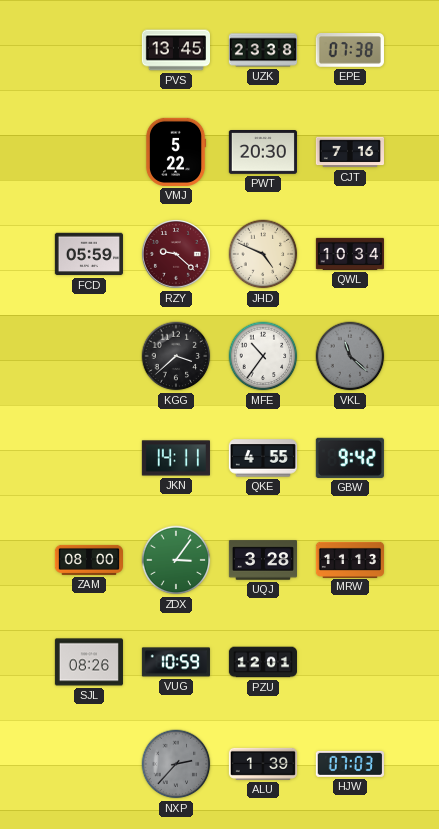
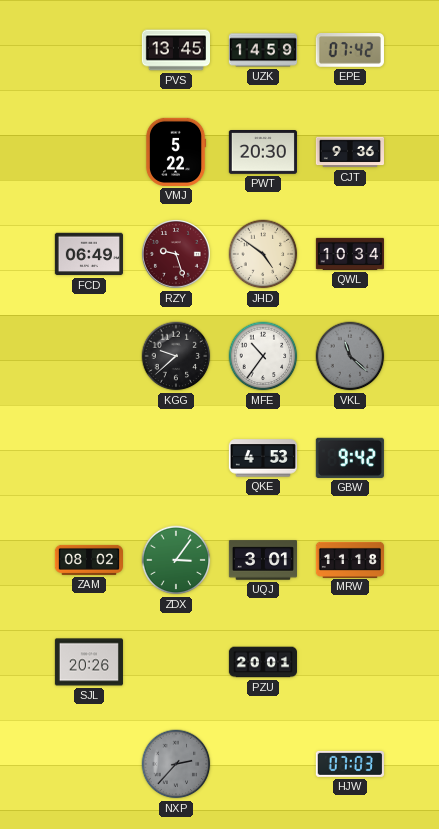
UZK: 23:38 -> 14:59 (263, 50)
EPE: 07:38 -> 07:42 (350, 50)
CJT: 7:16 -> 9:36 (349, 152)
FCD: 05:59 -> 06:49 (89, 254)
RZY: 9:22 -> 9:27 (176, 254)
JHD: 4:49 -> 4:51 (263, 254)
KGG: 3:38 -> 9:38 (176, 356)
JKN: 14:11 -> none (176, 458)
QKE: 4:55 -> 4:53 (262, 458)
ZAM: 08:00 -> 08:02 (88, 560)
UQJ: 3:28 -> 3:01 (262, 560)
MRW: 11:13 -> 11:18 (349, 559)
SJL: 08:26 -> 20:26 (89, 662)
VUG: 10:59 -> none (176, 662)
PZU: 12:01 -> 20:01 (262, 662)
ALU: 1:39 -> none (263, 764)
